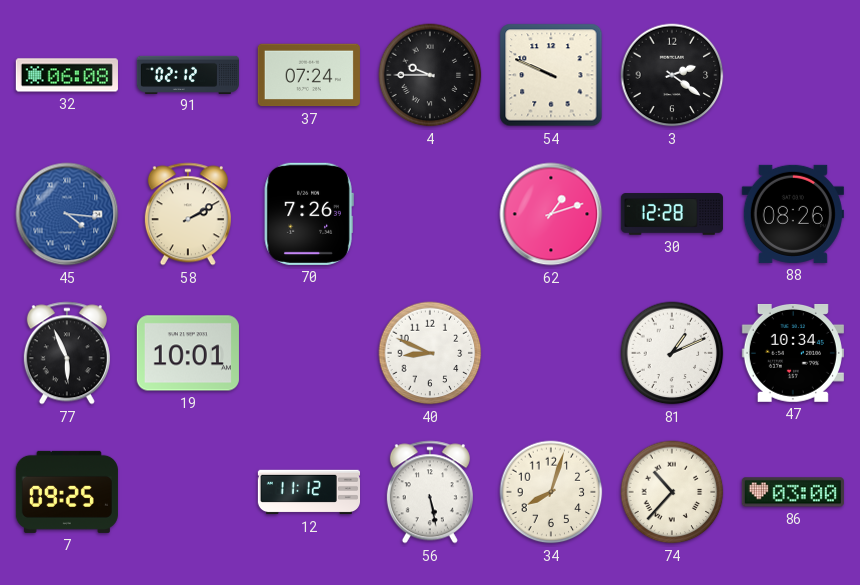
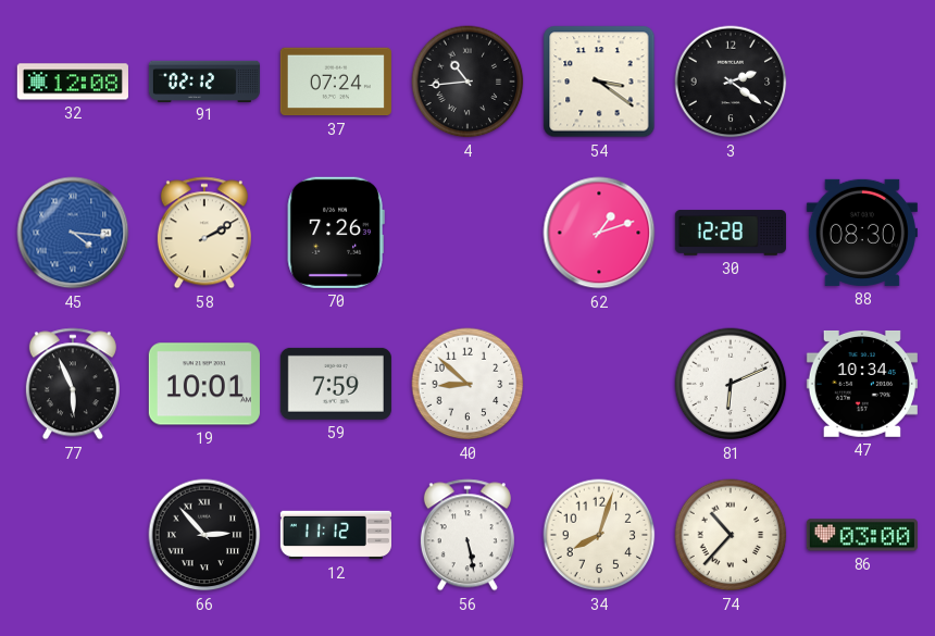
32: 06:08 -> 12:08 (73, 82)
4: 9:45 -> 10:44 (467, 82)
54: 9:49 -> 3:21 (599, 82)
88: 08:26 -> 08:30 (862, 233)
59: none -> 7:59 (336, 384)
40: 8:49 -> 8:52 (467, 384)
81: 1:11 -> 6:11 (731, 384)
7: 09:25 -> none (67, 492)
66: none -> 2:53 (204, 535)
